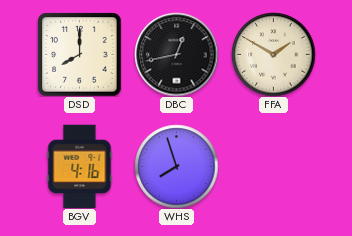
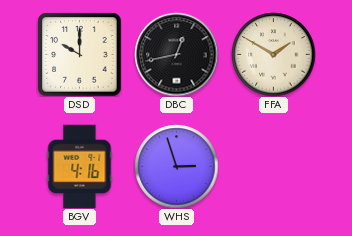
DSD: 8:00 -> 10:00 (79, 54)
WHS: 7:57 -> 2:57 (176, 166)
